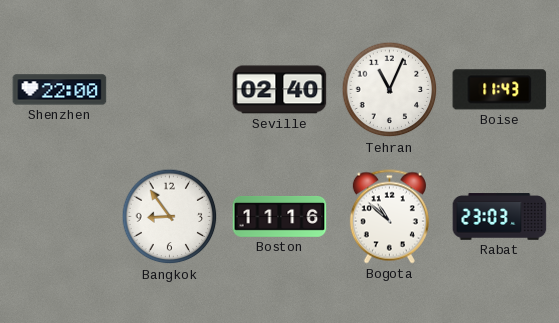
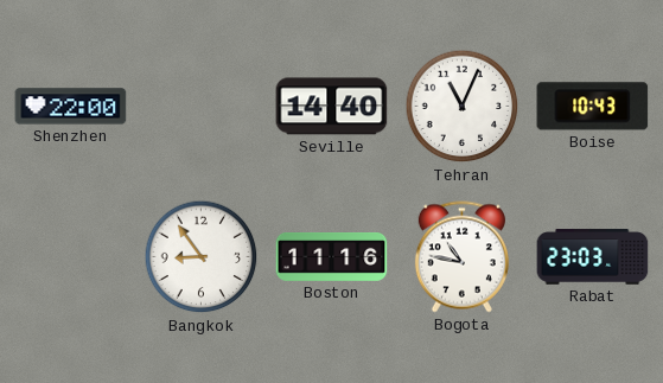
Seville: 02:40 -> 14:40 (332, 107)
Boise: 11:43 -> 10:43 (593, 107)
Bogota: 10:52 -> 10:47 (461, 257)
